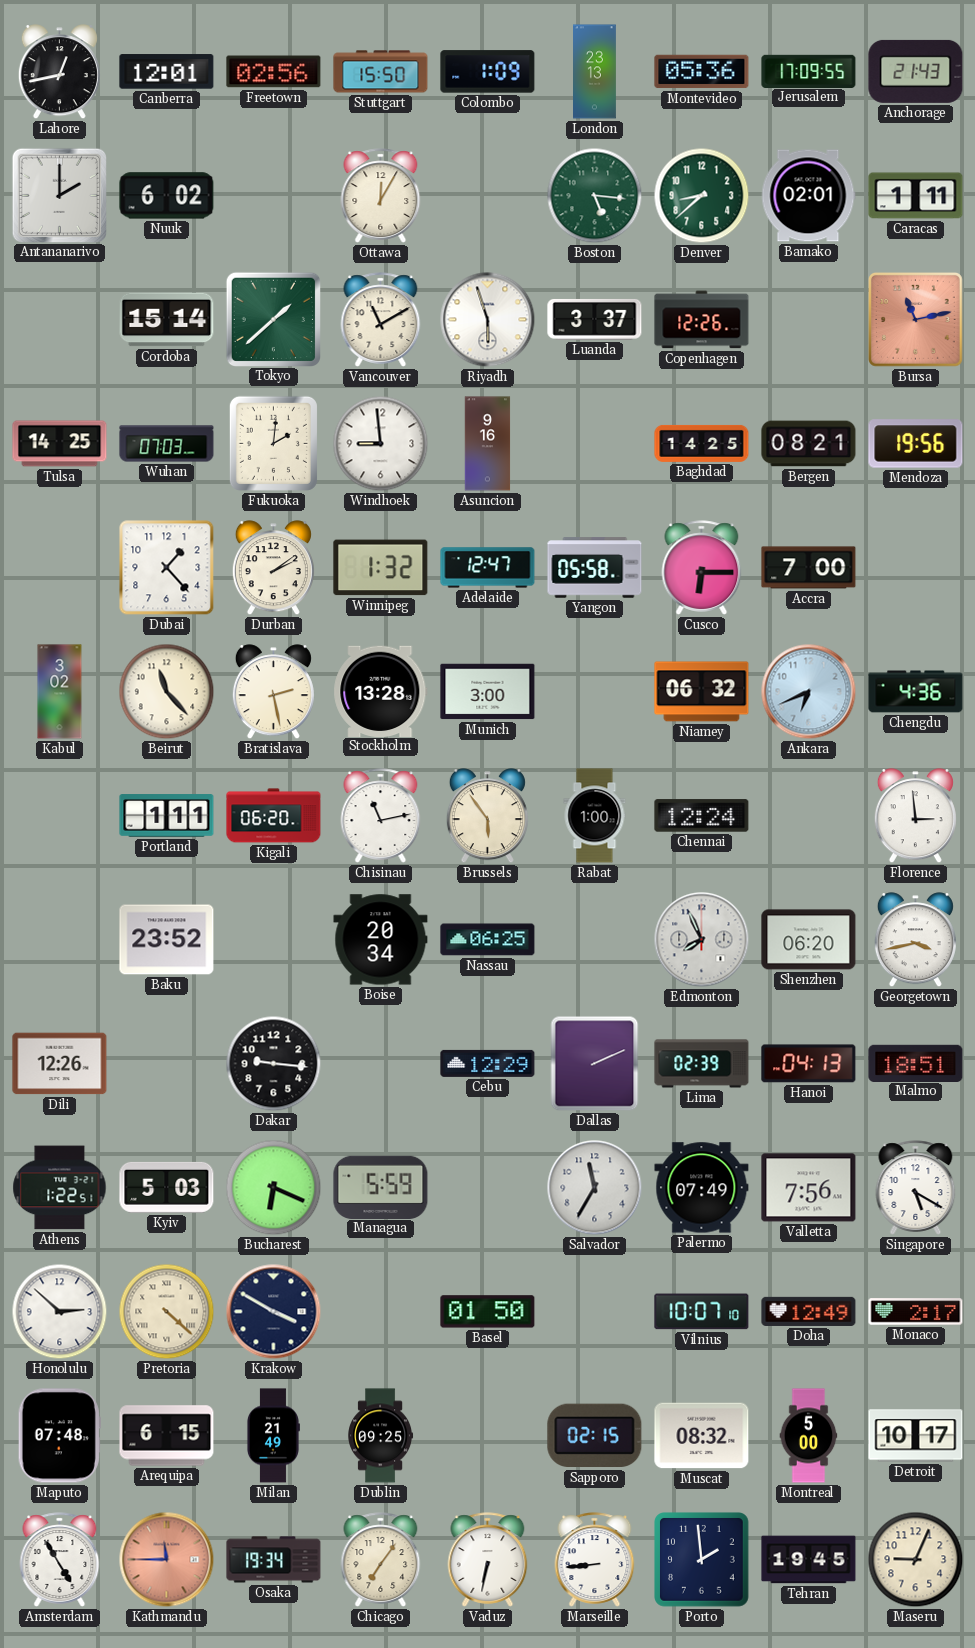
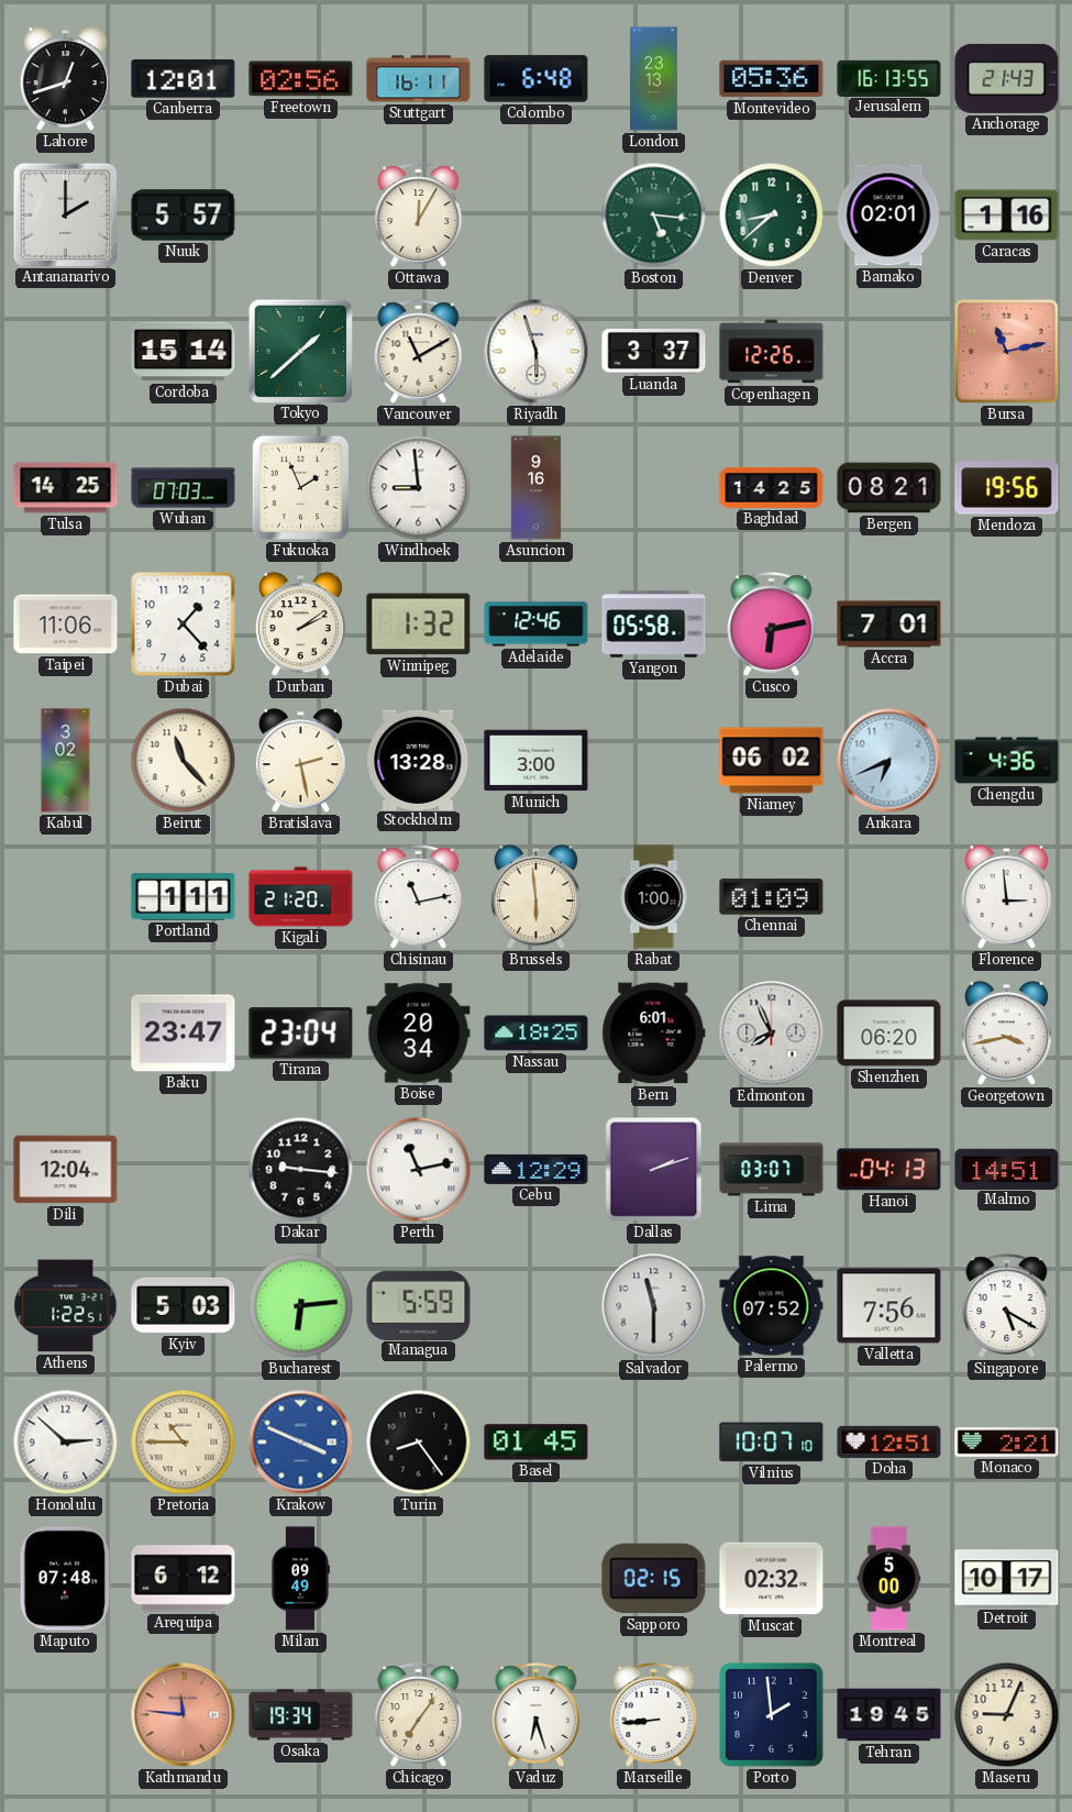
Lahore: 12:43 -> 12:42 (65, 79)
Stuttgart: 15:50 -> 16:11 (419, 79)
Colombo: 1:09 -> 6:48 (537, 79)
Jerusalem: 17:09 -> 16:13 (889, 78)
Nuuk: 6:02 -> 5:57 (184, 216)
Caracas: 1:11 -> 1:16 (1007, 216)
Fukuoka: 2:01 -> 1:56 (300, 487)
Taipei: none -> 11:06 (66, 625)
Adelaide: 12:47 -> 12:46 (537, 625)
Cusco: 6:15 -> 6:13 (772, 625)
Accra: 7:00 -> 7:01 (889, 625)
Niamey: 06:32 -> 06:02 (772, 761)
Kigali: 06:20 -> 21:20 (301, 897)
Brussels: 5:54 -> 5:59 (535, 897)
Chennai: 12:24 -> 01:09 (772, 897)
Baku: 23:52 -> 23:47 (184, 1034)
Tirana: none -> 23:04 (301, 1034)
Nassau: 06:25 -> 18:25 (537, 1034)
Bern: none -> 6:01 (654, 1034)
Dili: 12:26 -> 12:04 (66, 1170)
Perth: none -> 11:13 (419, 1170)
Dallas: 2:11 -> 2:12 (654, 1170)
Lima: 02:39 -> 03:07 (772, 1170)
Malmo: 18:51 -> 14:51 (1007, 1169)
Bucharest: 6:19 -> 6:14 (301, 1306)
Salvador: 11:35 -> 11:30 (654, 1306)
Palermo: 07:49 -> 07:52 (772, 1306)
Pretoria: 4:22 -> 10:45 (184, 1443)
Krakow: 3:50 -> 3:49 (301, 1443)
Krakow dial: navy -> blue (301, 1443)
Turin: none -> 8:24 (419, 1443)
Basel: 01:50 -> 01:45 (537, 1443)
Doha: 12:49 -> 12:51 (889, 1441)
Monaco: 2:17 -> 2:21 (1007, 1443)
Arequipa: 6:15 -> 6:12 (184, 1579)
Milan: 21:49 -> 09:49 (300, 1579)
Dublin: 09:25 -> none (381, 1436)
Muscat: 08:32 -> 02:32 (772, 1579)
Amsterdam: 4:55 -> none (60, 1560)
Kathmandu: 11:45 -> 11:46 (184, 1715)
Vaduz: 6:32 -> 6:27 (537, 1715)
